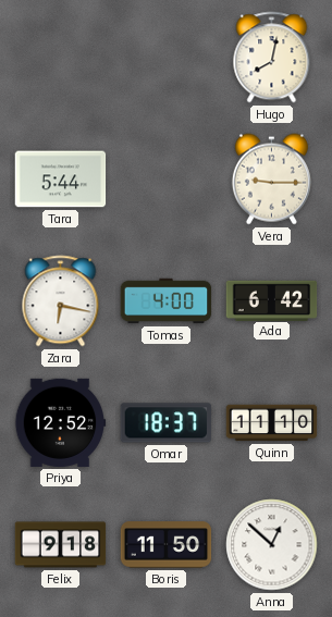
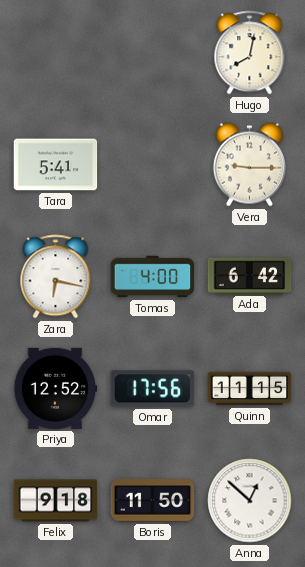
Tara: 5:44 -> 5:41 (56, 165)
Omar: 18:37 -> 17:56 (153, 389)
Quinn: 11:10 -> 11:15 (250, 389)
